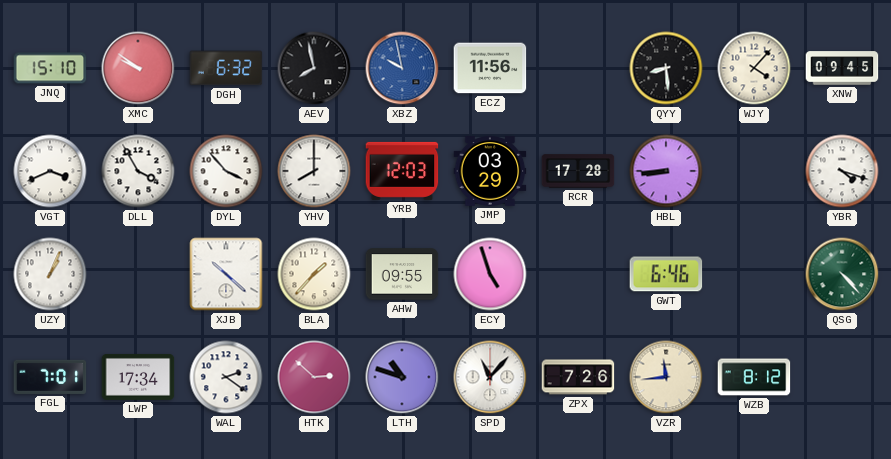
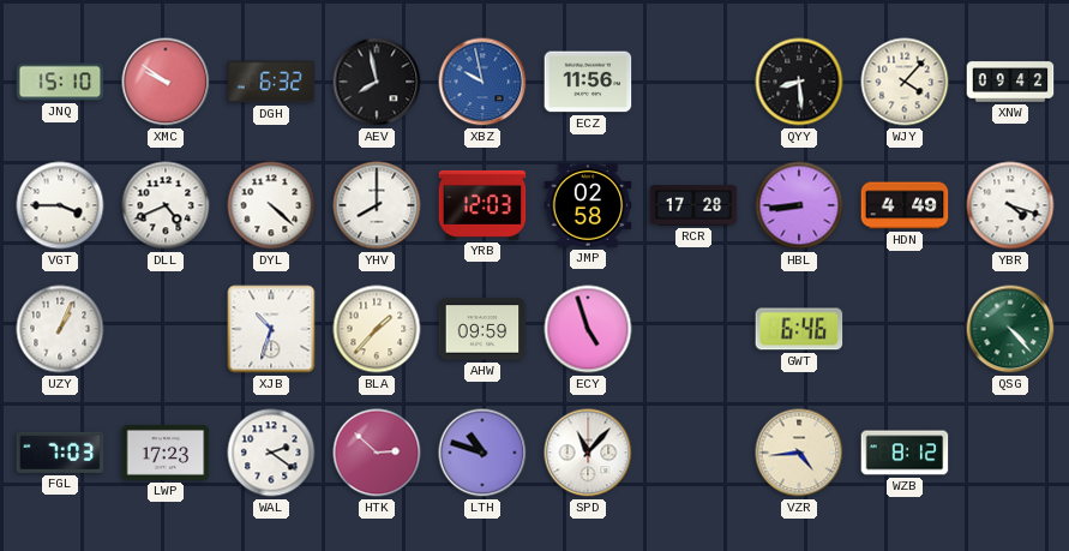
XNW: 09:45 -> 09:42 (1010, 82)
VGT: 3:41 -> 3:45 (60, 205)
DLL: 3:55 -> 4:41 (166, 205)
DYL: 3:53 -> 4:22 (271, 205)
JMP: 03:29 -> 02:58 (588, 206)
HDN: none -> 4:49 (905, 205)
XJB: 10:22 -> 10:33 (271, 329)
AHW: 09:55 -> 09:59 (482, 329)
FGL: 7:01 -> 7:03 (60, 453)
LWP: 17:34 -> 17:23 (166, 454)
ZPX: 7:26 -> none (578, 377)
VZR: 11:44 -> 4:44 (799, 453)
